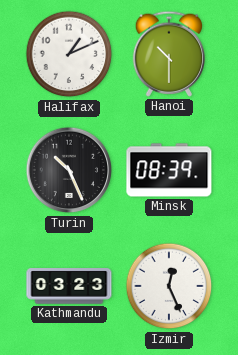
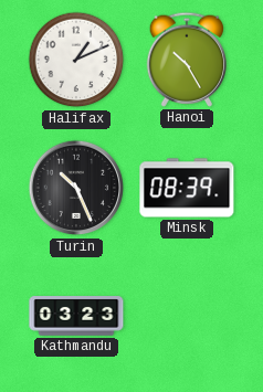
Hanoi: 10:30 -> 10:25 (186, 60)
Izmir: 12:26 -> none (169, 286)
